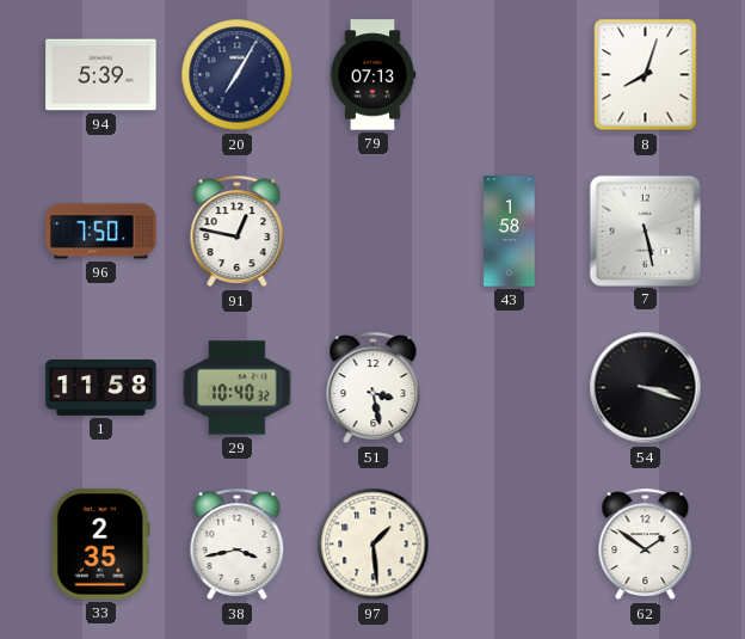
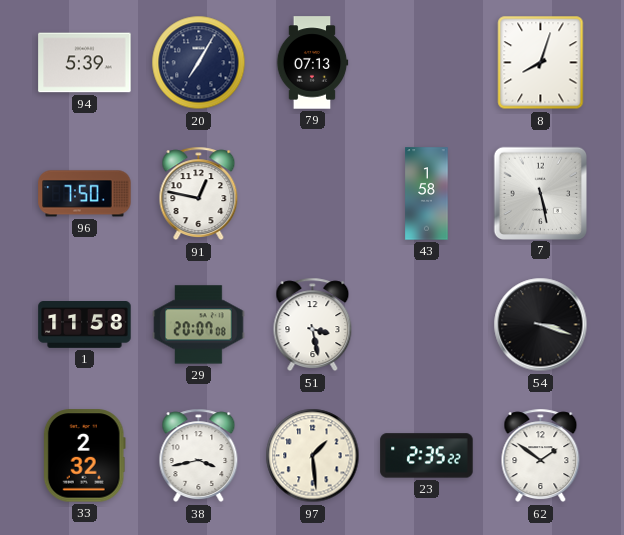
29: 10:40 -> 20:07 (199, 325)
33: 2:35 -> 2:32 (84, 456)
23: none -> 2:35 (427, 456)
